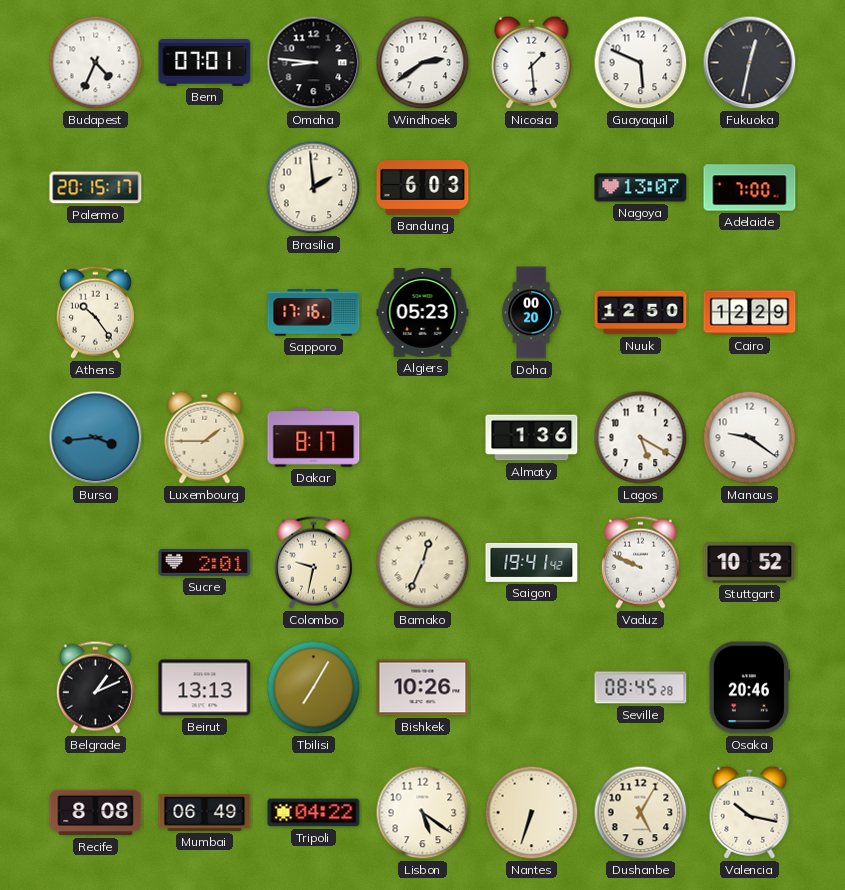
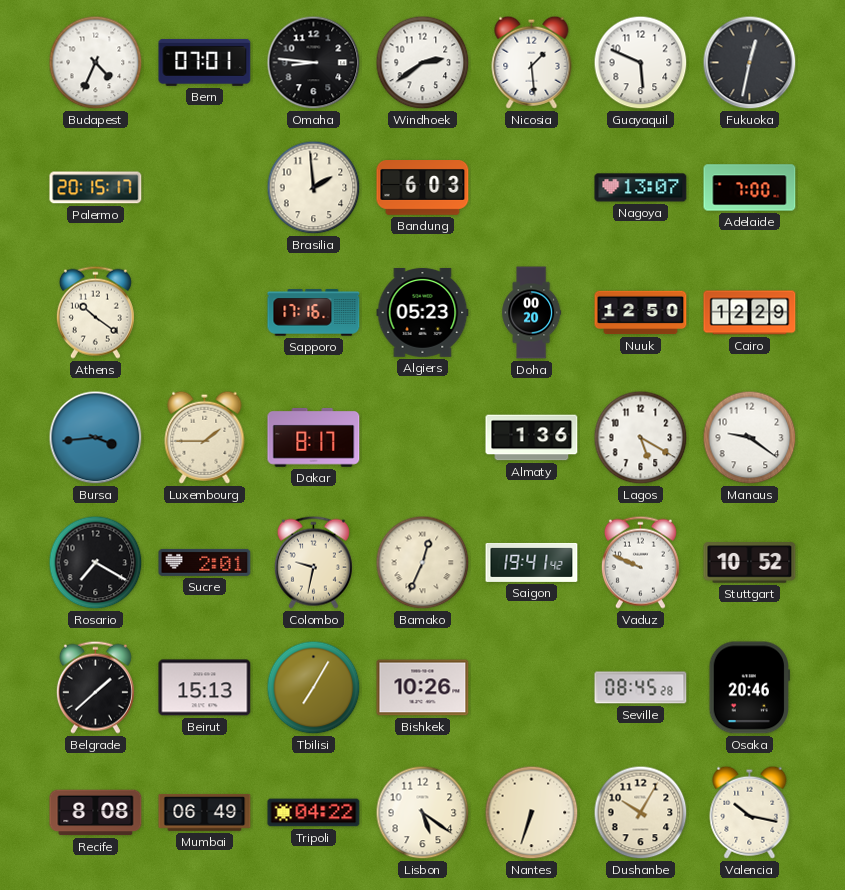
Athens: 10:24 -> 10:21 (95, 312)
Rosario: none -> 7:20 (96, 563)
Belgrade: 1:11 -> 1:38 (95, 687)
Beirut: 13:13 -> 15:13 (205, 688)
Dushanbe: 5:05 -> 10:05 (641, 813)
